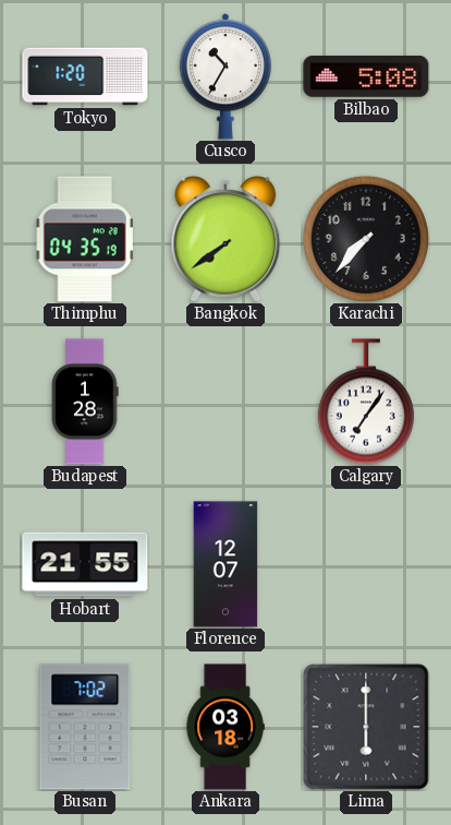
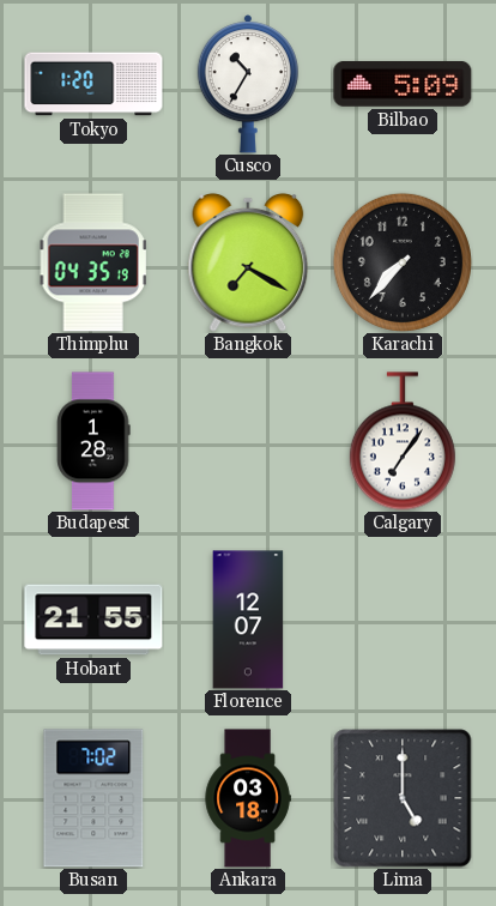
Bilbao: 5:08 -> 5:09 (403, 84)
Bangkok: 7:39 -> 7:20 (248, 262)
Lima: 6:00 -> 5:00 (403, 798)
